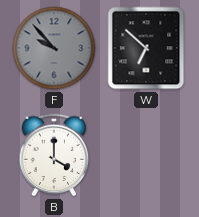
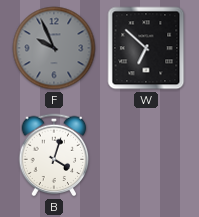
F: 9:53 -> 9:56 (54, 48)
B: 4:00 -> 4:03 (54, 155)
